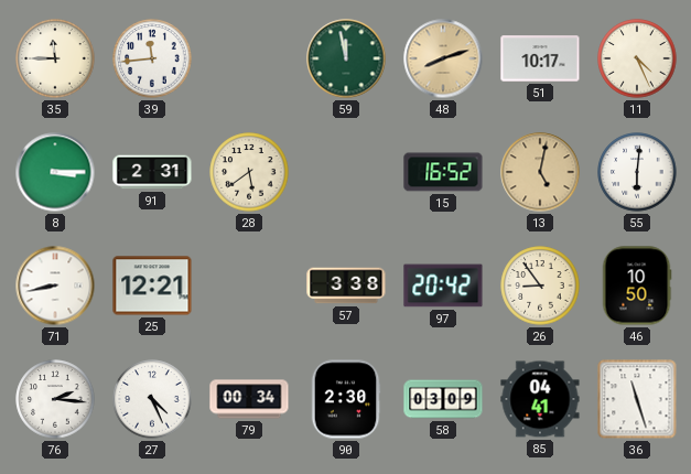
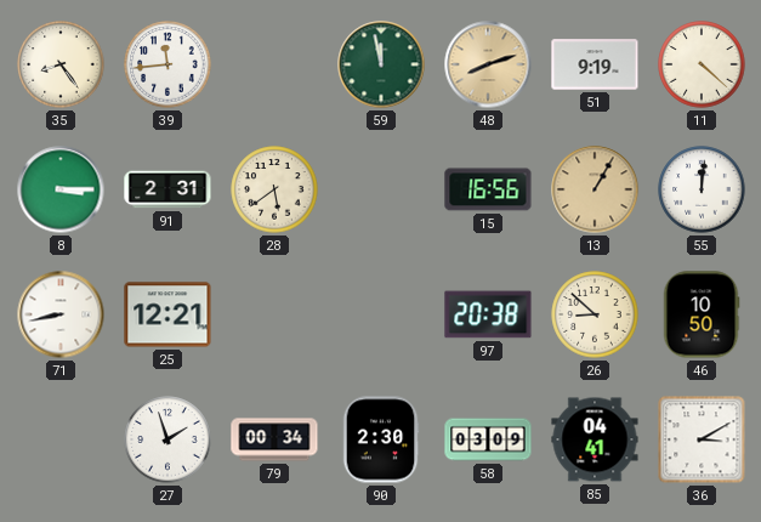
35: 11:45 -> 8:24 (61, 64)
51: 10:17 -> 9:19 (595, 64)
11: 4:26 -> 4:22 (702, 64)
15: 16:52 -> 16:56 (488, 189)
13: 5:02 -> 1:05 (595, 189)
55: 6:01 -> 12:01 (702, 189)
57: 3:38 -> none (346, 286)
97: 20:42 -> 20:38 (488, 314)
26: 8:54 -> 8:52 (595, 314)
76: 2:16 -> none (55, 399)
27: 4:26 -> 1:57 (167, 439)
36: 11:27 -> 3:10 (702, 439)
